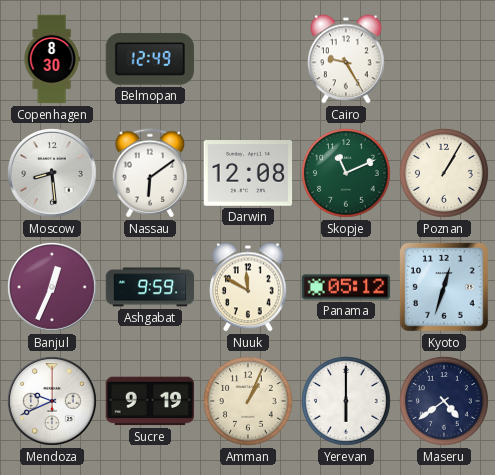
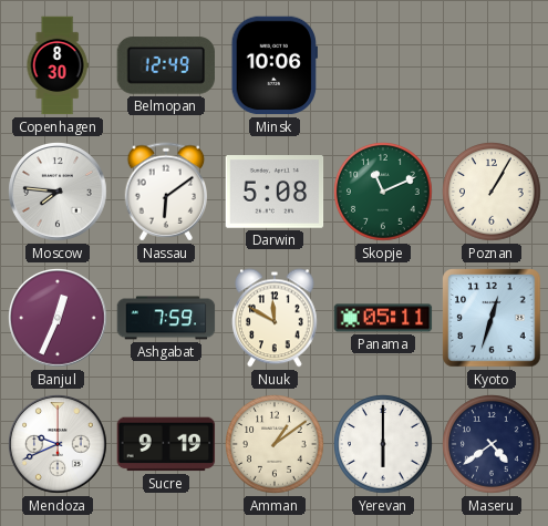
Minsk: none -> 10:06 (273, 65)
Cairo: 9:25 -> none (347, 59)
Moscow: 8:29 -> 7:46 (59, 193)
Darwin: 12:08 -> 5:08 (275, 192)
Ashgabat: 9:59 -> 7:59 (166, 318)
Panama: 05:12 -> 05:11 (383, 318)
Amman: 1:04 -> 1:09 (276, 445)
